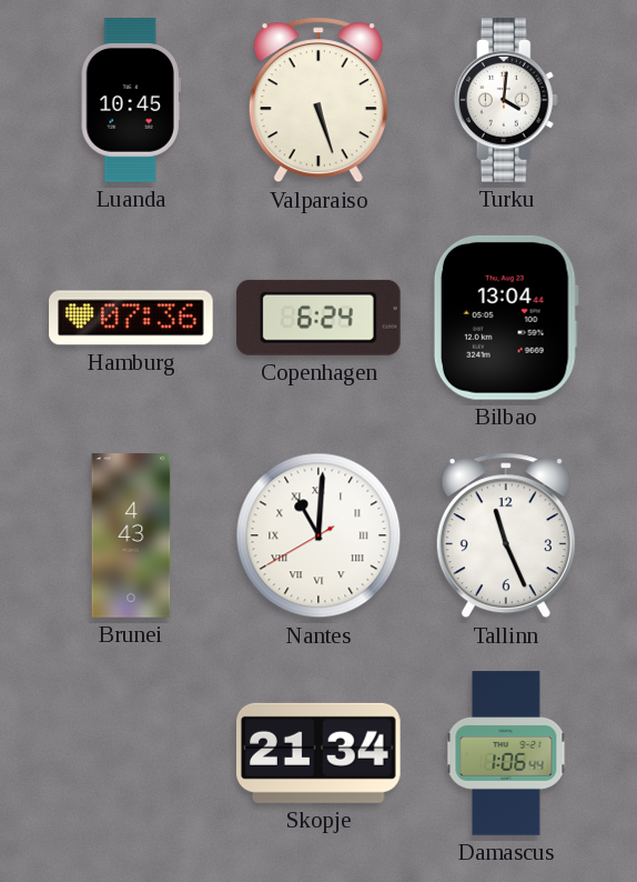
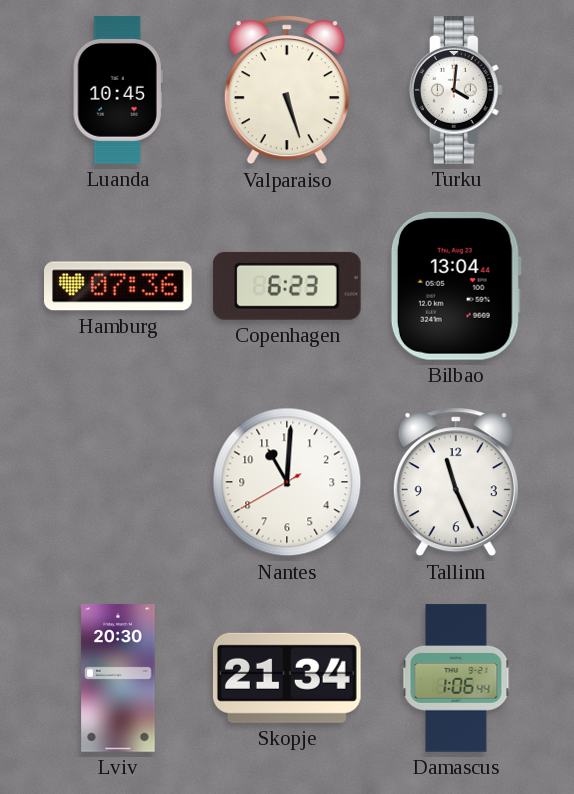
Copenhagen: 6:24 -> 6:23 (287, 286)
Brunei: 4:43 -> none (131, 535)
Nantes numerals: Roman -> Arabic (287, 482)
Lviv: none -> 20:30 (118, 678)
